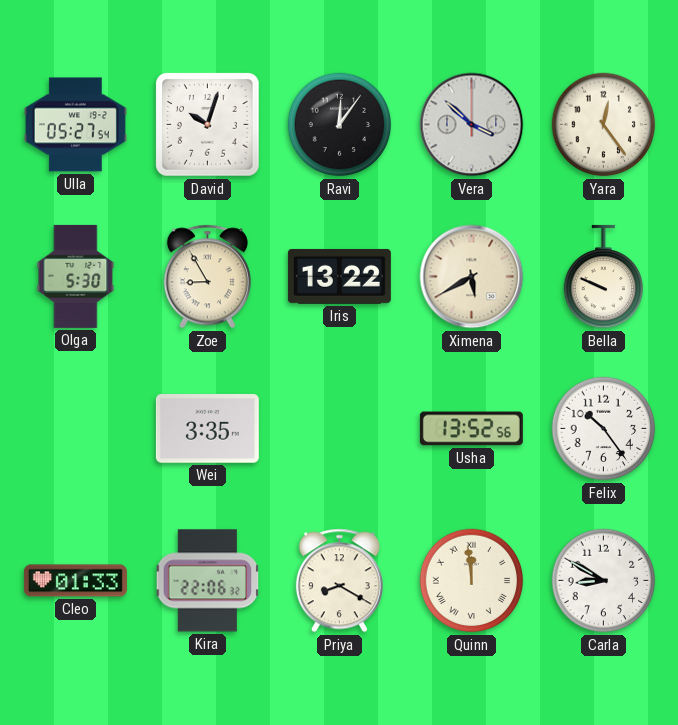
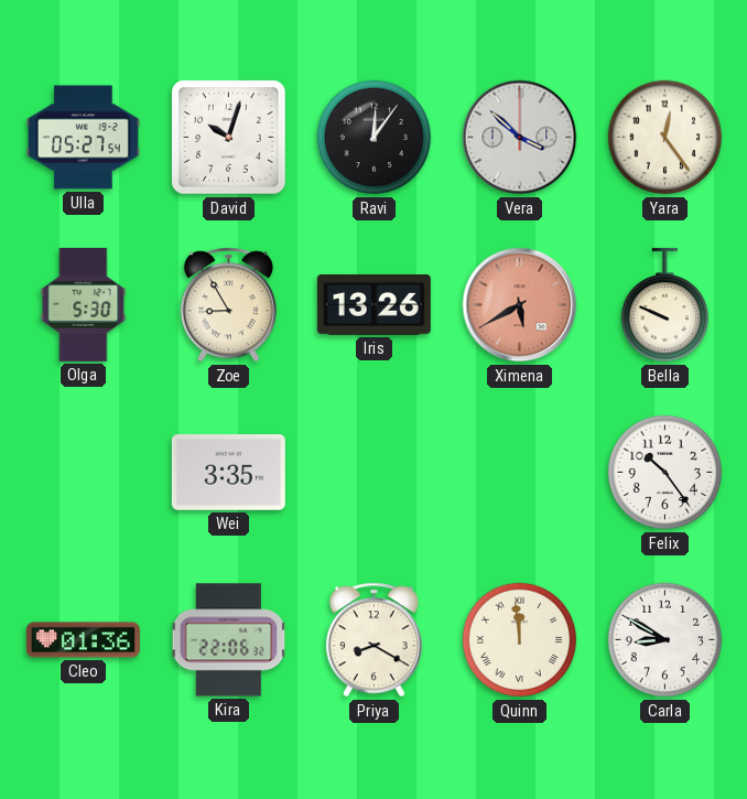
Iris: 13:22 -> 13:26 (373, 304)
Ximena dial: cream -> salmon (520, 305)
Usha: 13:52 -> none (471, 429)
Cleo: 01:33 -> 01:36 (83, 640)
